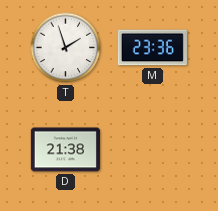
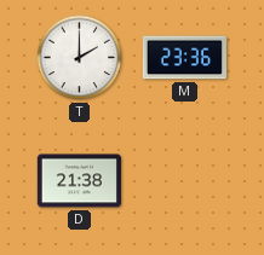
T: 1:57 -> 2:00 (80, 58)
